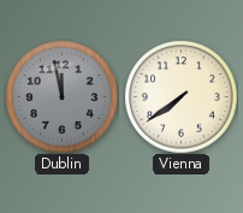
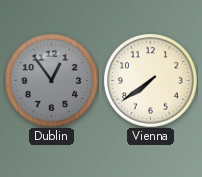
Dublin: 11:58 -> 12:54 (52, 81)
